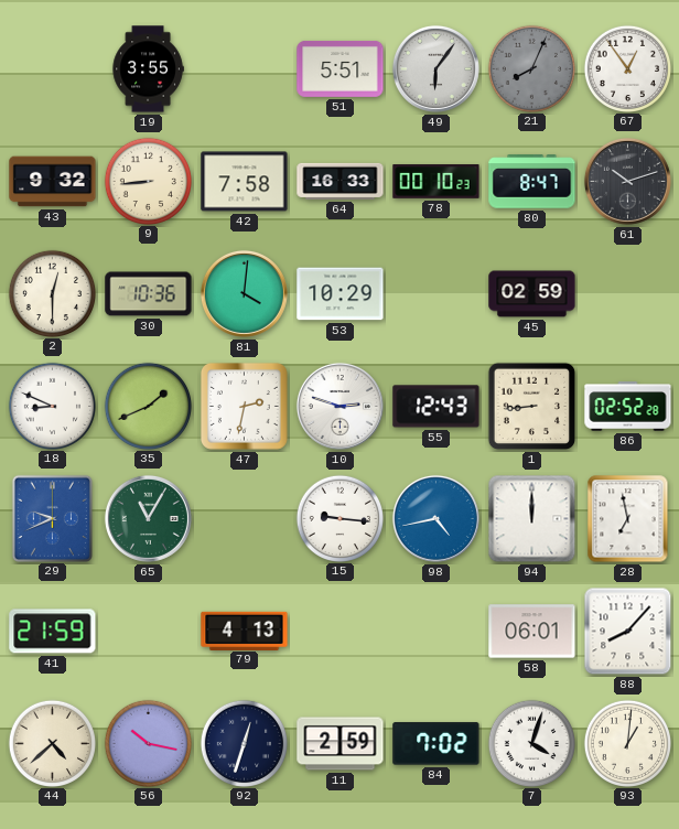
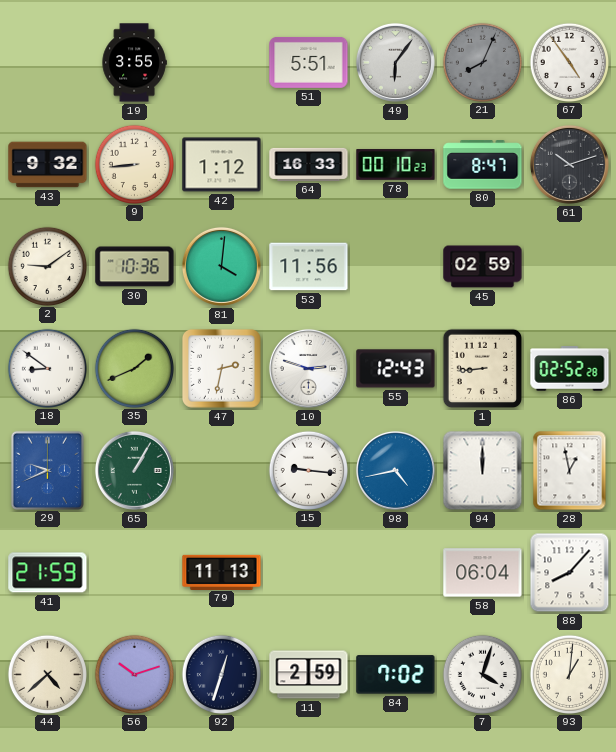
67: 12:54 -> 4:54 (569, 62)
42: 7:58 -> 1:12 (222, 165)
2: 12:30 -> 9:09 (47, 266)
53: 10:29 -> 11:56 (309, 267)
18: 8:49 -> 8:51 (47, 368)
65: 11:05 -> 1:05 (134, 470)
28: 6:58 -> 12:58 (570, 471)
79: 4:13 -> 11:13 (222, 572)
58: 06:01 -> 06:04 (483, 573)
56: 10:17 -> 10:12 (134, 674)
